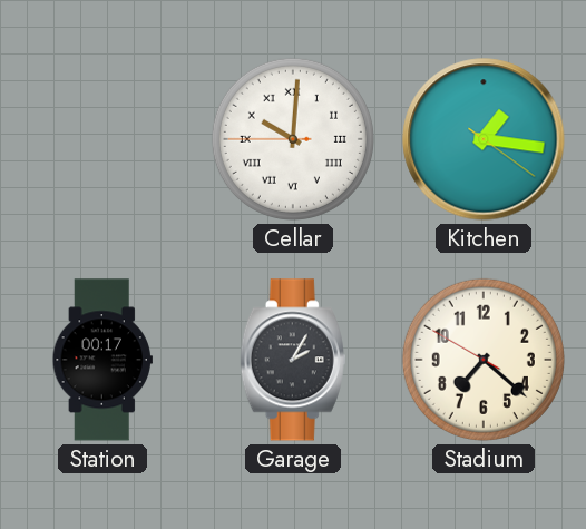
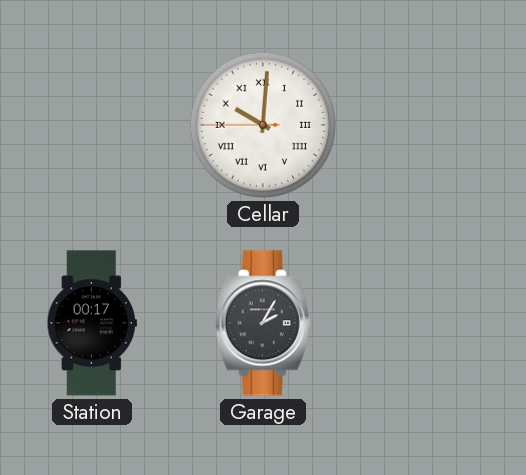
Kitchen: 1:16 -> none (484, 139)
Stadium: 7:21 -> none (484, 360)
